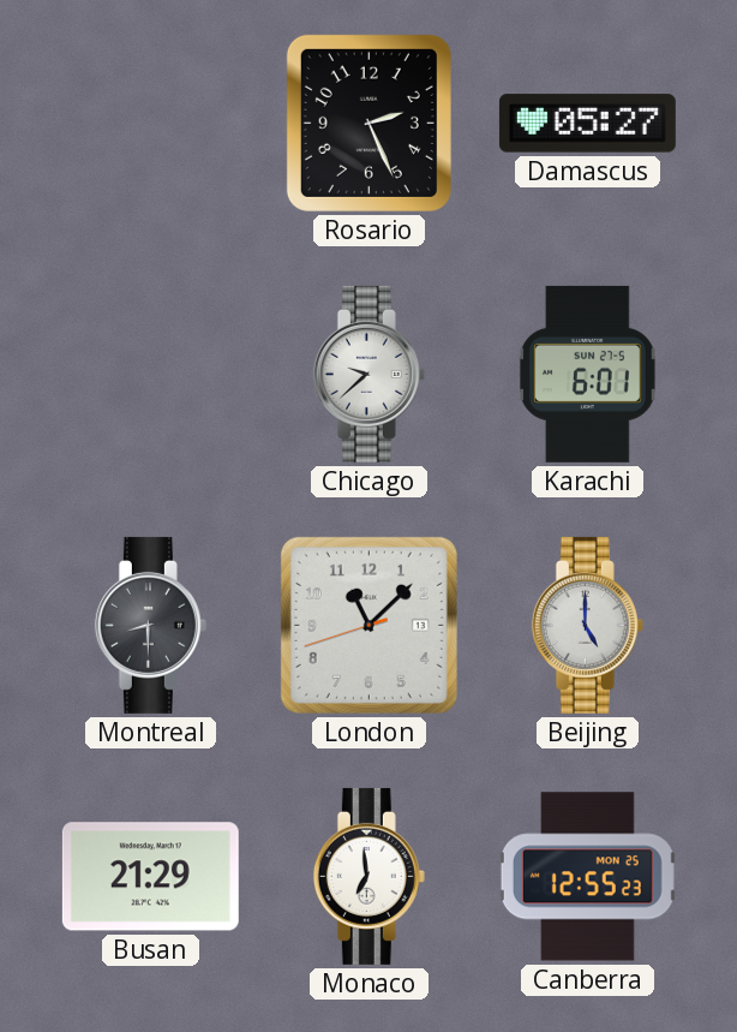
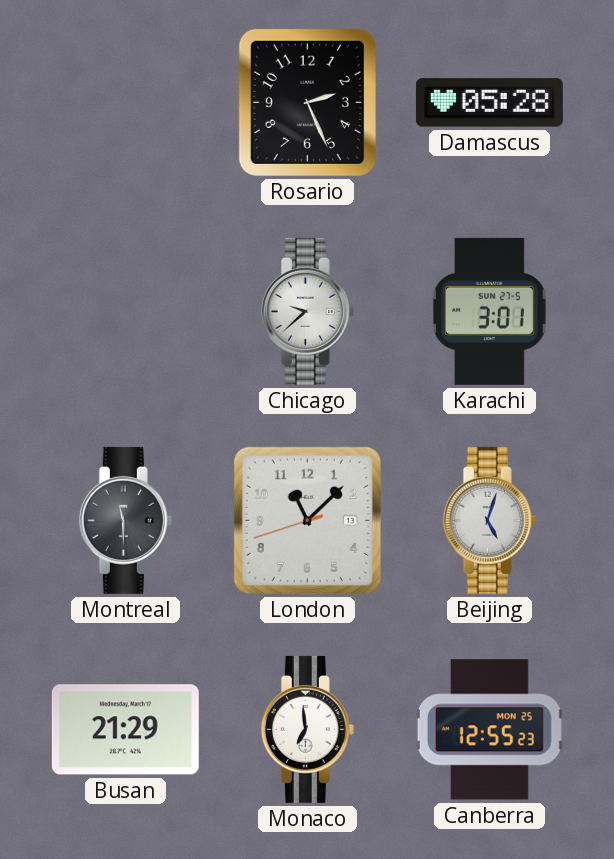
Damascus: 05:27 -> 05:28 (489, 103)
Karachi: 6:01 -> 3:01 (489, 311)
Montreal: 8:30 -> 11:30 (125, 520)
Beijing: 5:00 -> 5:03 (489, 520)
